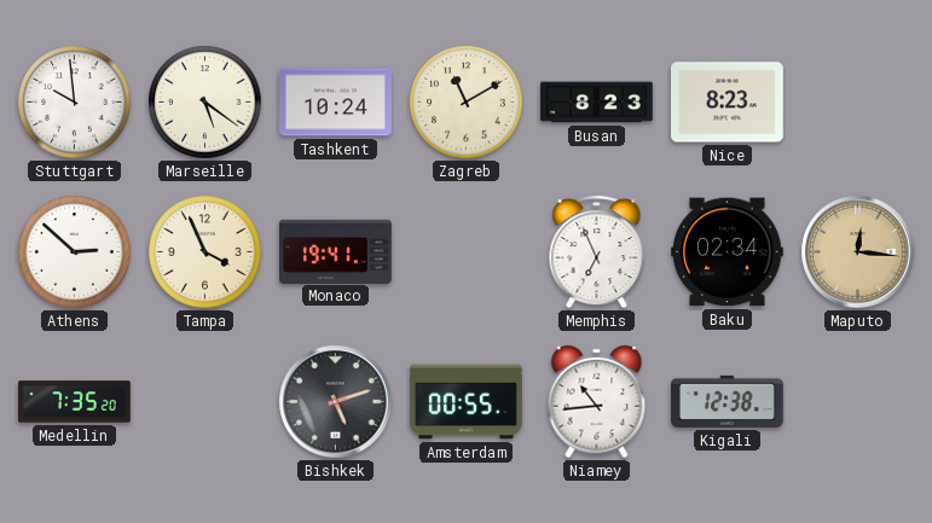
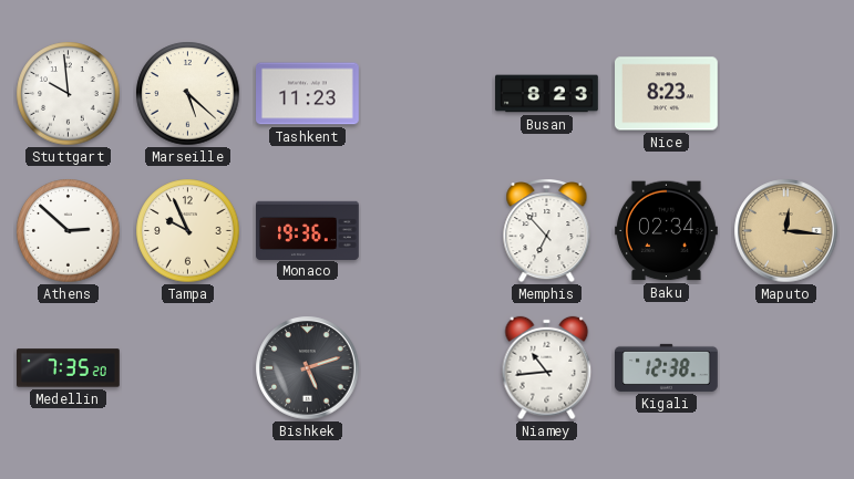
Marseille: 5:21 -> 5:22 (188, 94)
Tashkent: 10:24 -> 11:23 (308, 94)
Zagreb: 11:10 -> none (467, 103)
Tampa: 3:56 -> 9:56 (188, 231)
Monaco: 19:41 -> 19:36 (308, 230)
Memphis: 6:56 -> 6:53 (547, 231)
Amsterdam: 00:55 -> none (467, 402)
